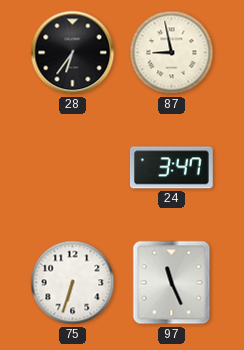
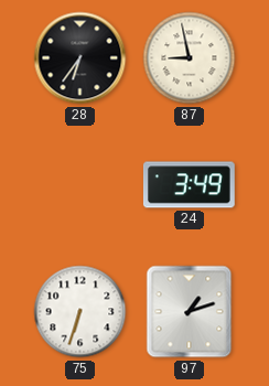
24: 3:47 -> 3:49 (189, 185)
97: 11:26 -> 1:12 (190, 312)
